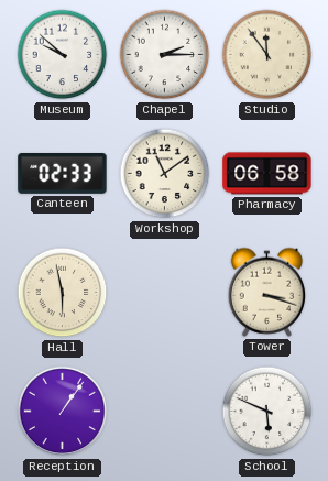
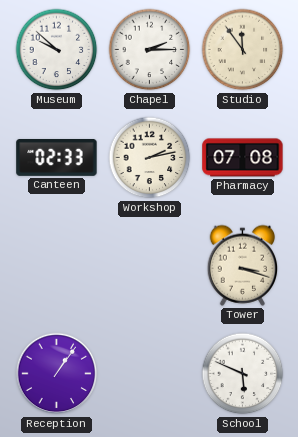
Workshop: 11:09 -> 2:13 (150, 158)
Pharmacy: 06:58 -> 07:08 (243, 158)
Hall: 5:58 -> none (63, 293)
